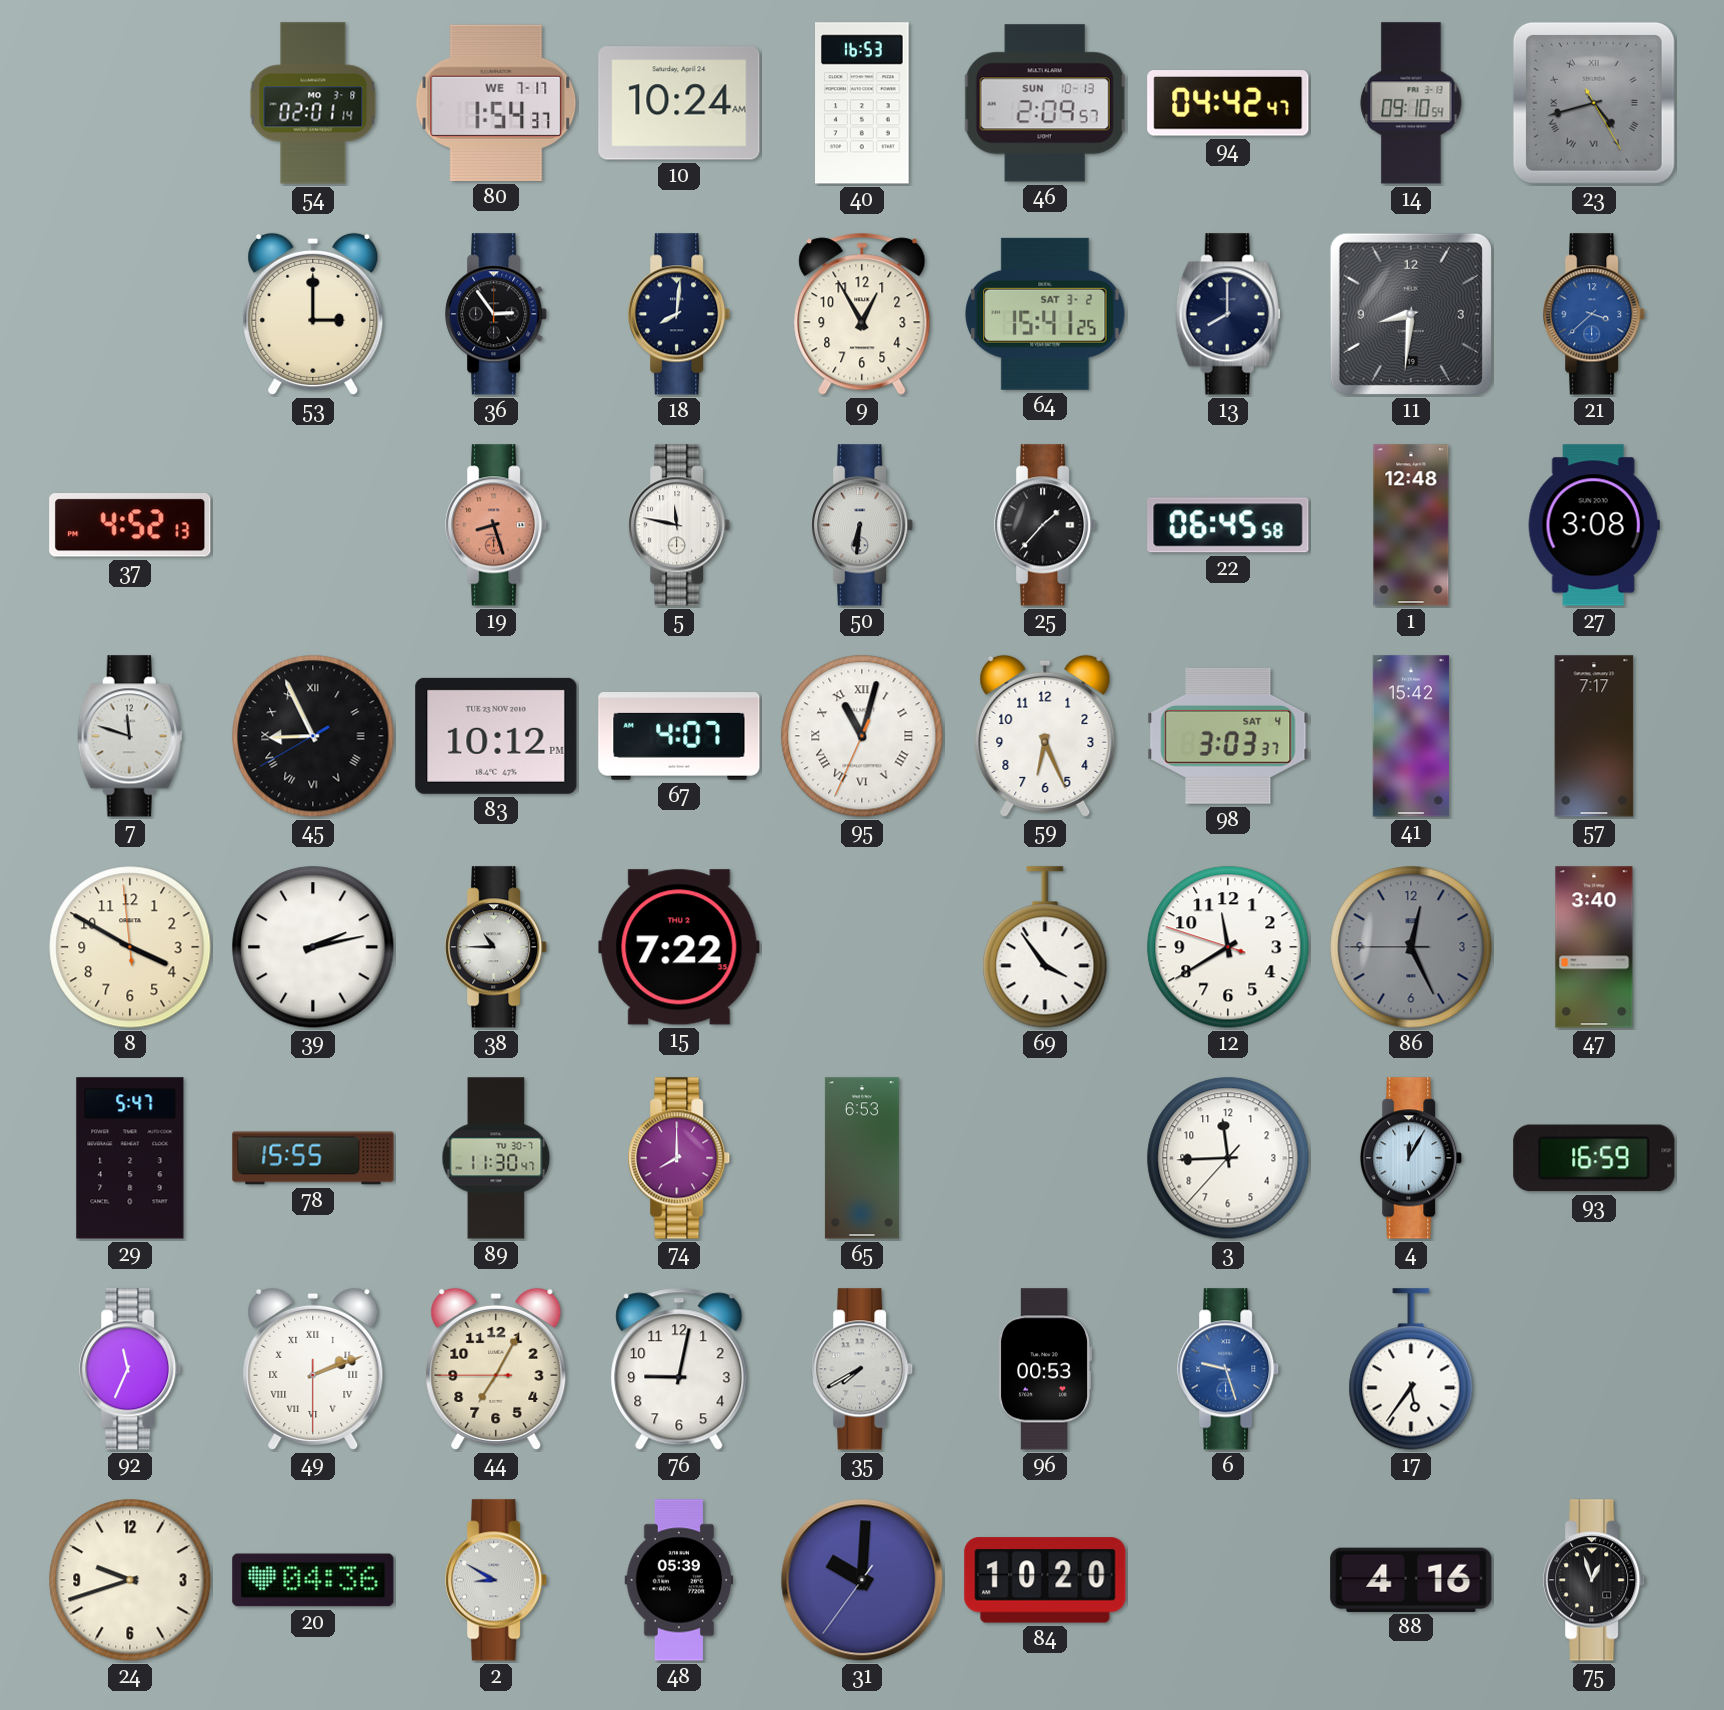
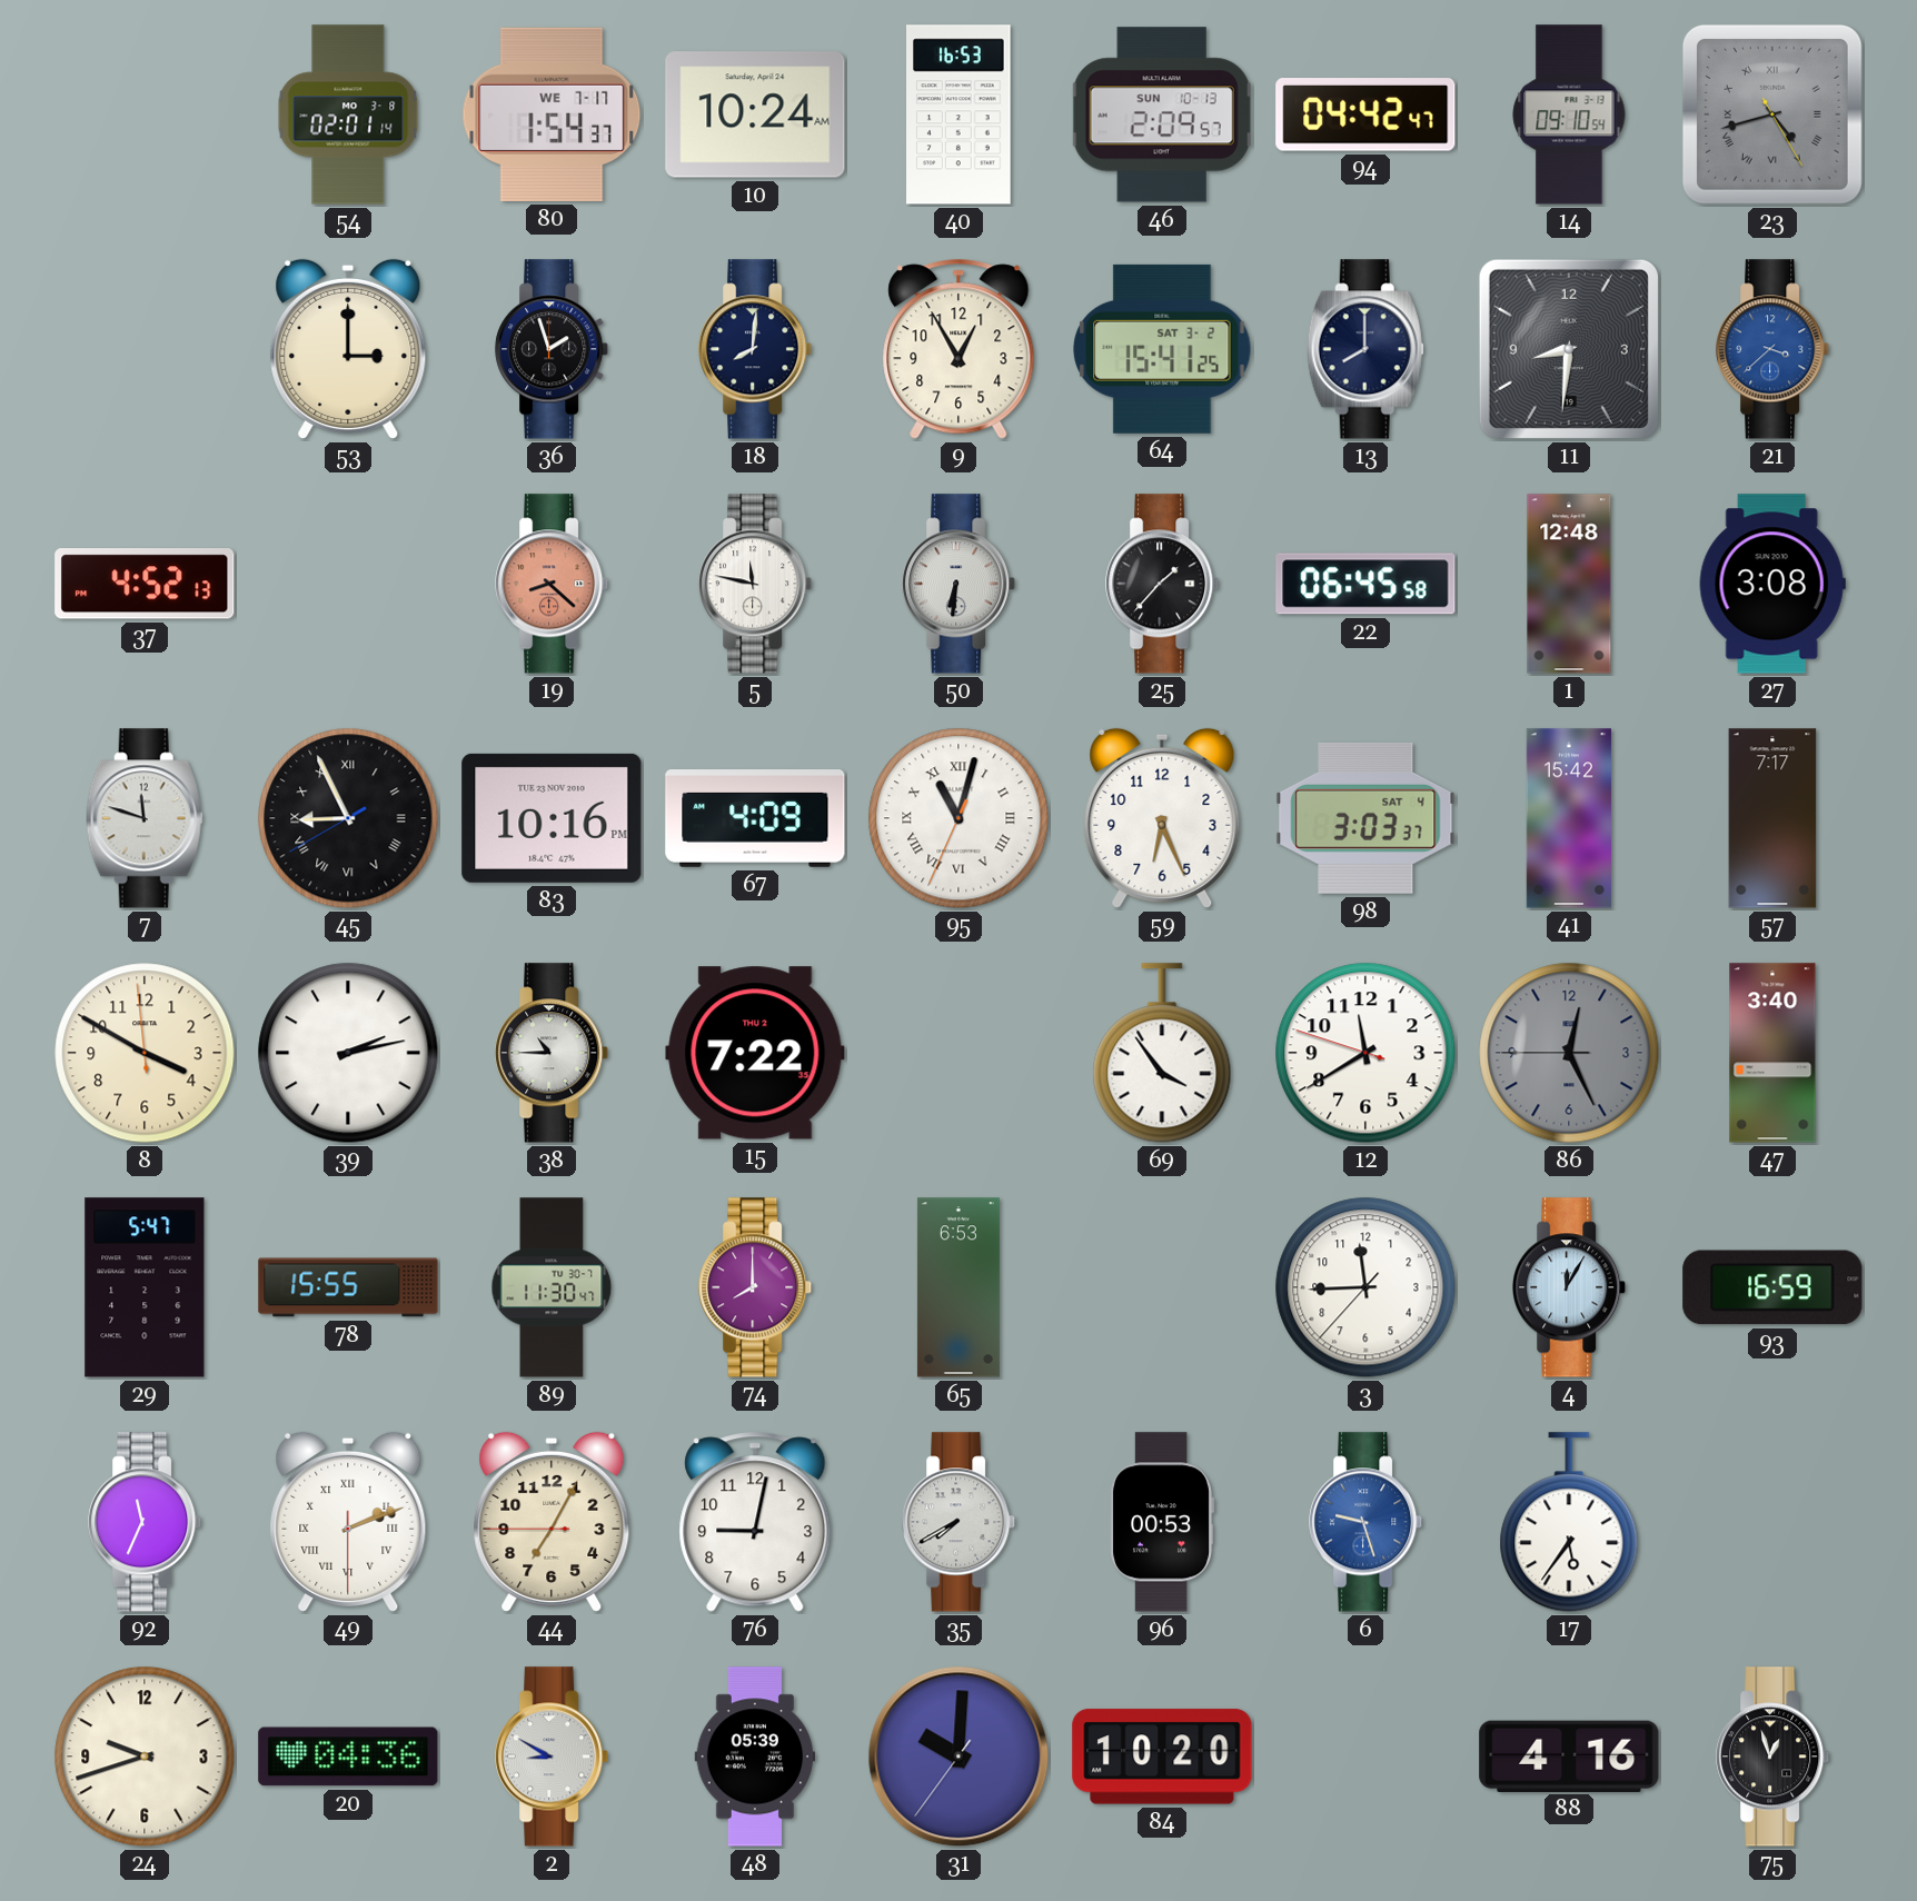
36: 2:54 -> 1:57 (553, 349)
19: 8:27 -> 8:22 (553, 584)
83: 10:12 -> 10:16 (552, 818)
67: 4:07 -> 4:09 (755, 818)
